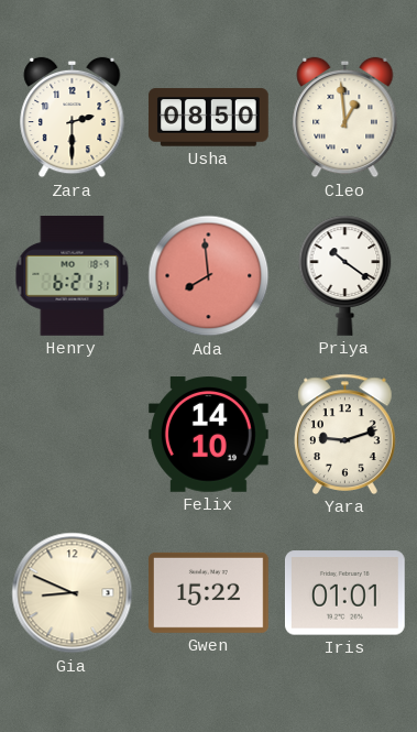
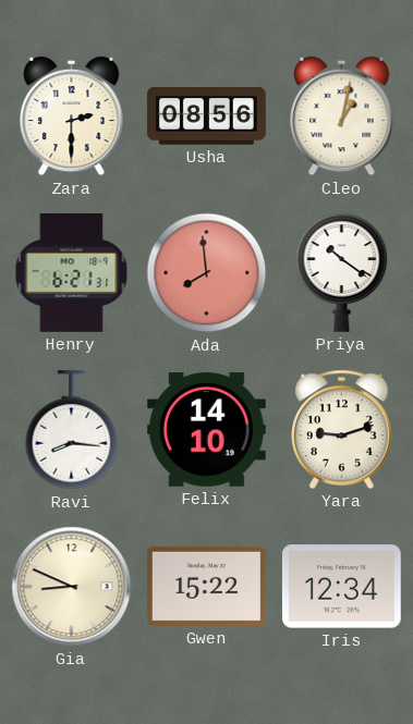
Usha: 08:50 -> 08:56 (206, 116)
Cleo: 12:59 -> 1:02 (342, 116)
Ravi: none -> 8:16 (72, 431)
Iris: 01:01 -> 12:34 (341, 587)
